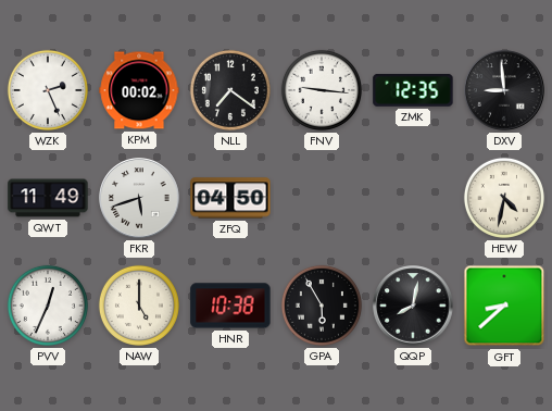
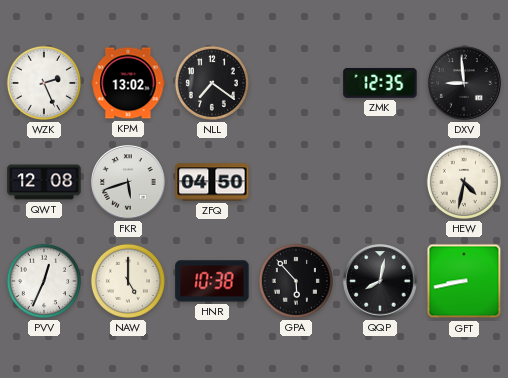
KPM: 00:02 -> 13:02 (128, 83)
FNV: 9:16 -> none (322, 90)
QWT: 11:49 -> 12:08 (44, 182)
GPA: 5:55 -> 5:53 (296, 281)
GFT: 8:38 -> 8:43 (464, 281)
